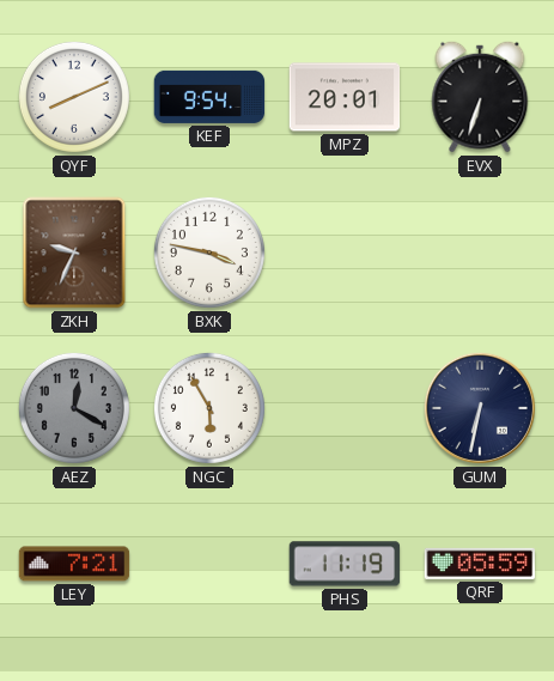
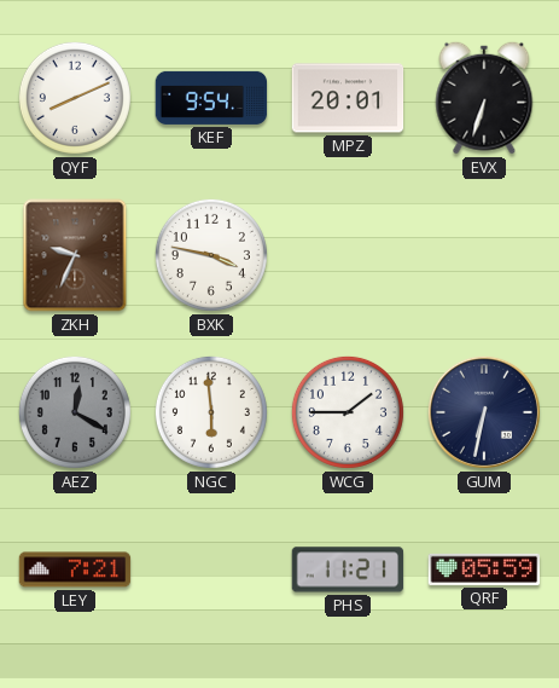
NGC: 5:55 -> 5:59 (211, 412)
WCG: none -> 1:45 (348, 412)
PHS: 11:19 -> 11:21 (348, 570)
